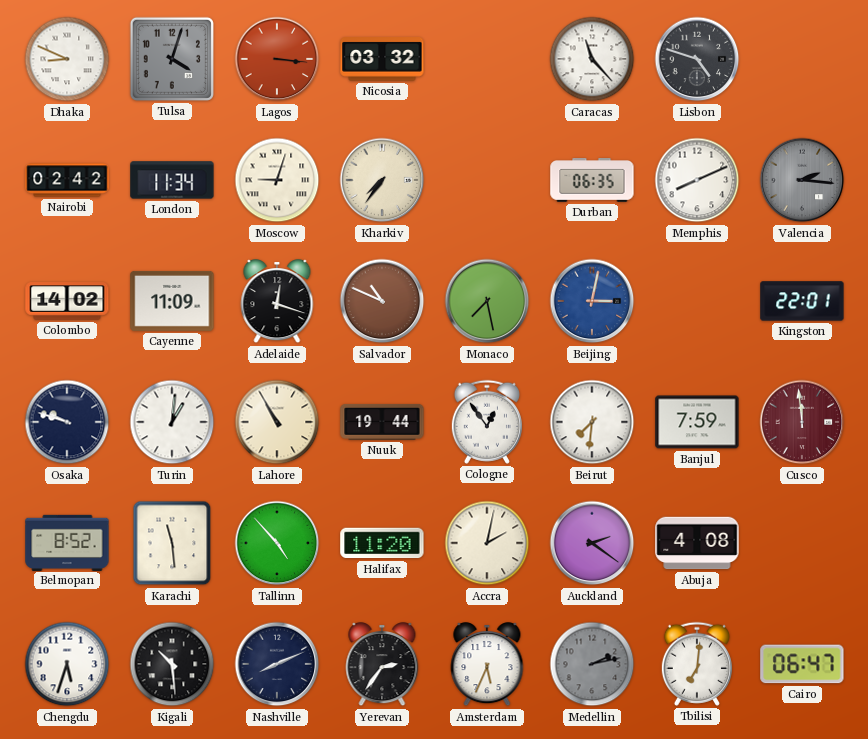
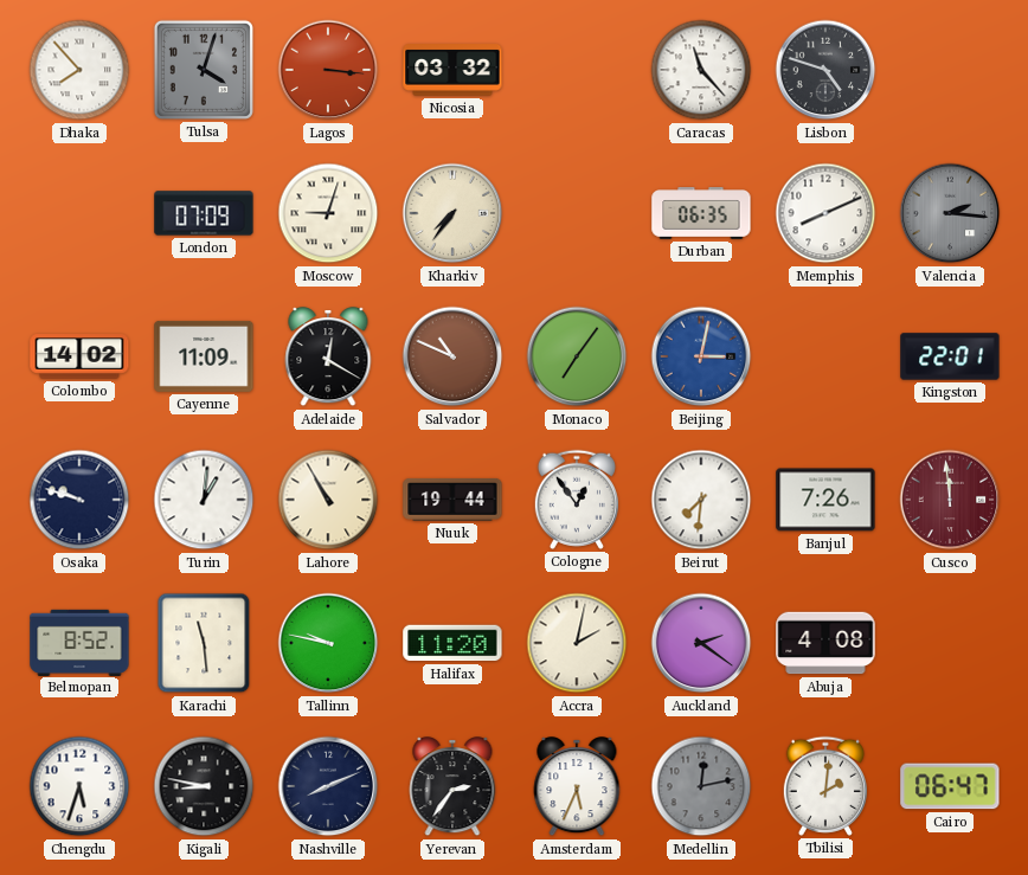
Dhaka: 8:49 -> 7:53 (79, 70)
Nairobi: 02:42 -> none (67, 180)
London: 11:34 -> 07:09 (204, 213)
Adelaide: 12:18 -> 12:20 (328, 358)
Monaco: 7:28 -> 7:06 (577, 356)
Banjul: 7:59 -> 7:26 (825, 500)
Tallinn: 4:53 -> 9:47 (328, 643)
Kigali: 10:29 -> 8:47 (204, 786)
Medellin: 2:13 -> 12:13 (701, 786)
Tbilisi: 7:01 -> 2:01 (825, 786)
